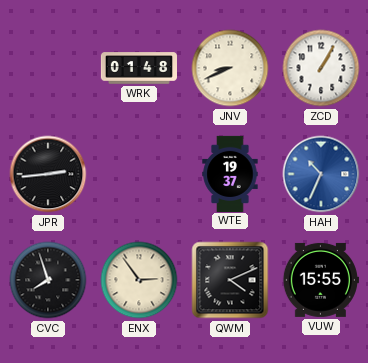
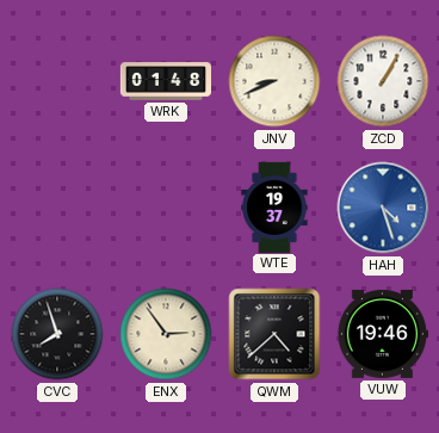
JPR: 2:44 -> none (48, 174)
HAH: 10:34 -> 4:27 (383, 208)
QWM: 4:11 -> 4:38 (274, 334)
VUW: 15:55 -> 19:46 (382, 334)
